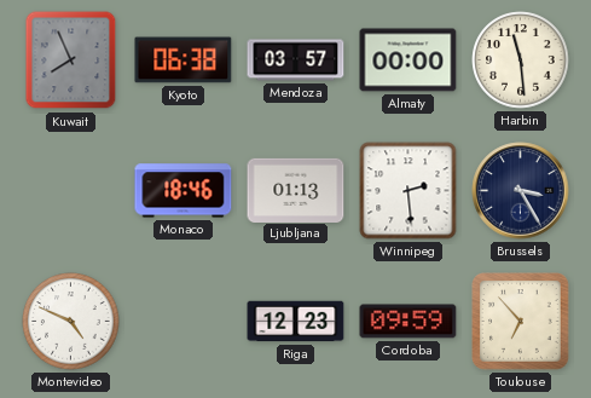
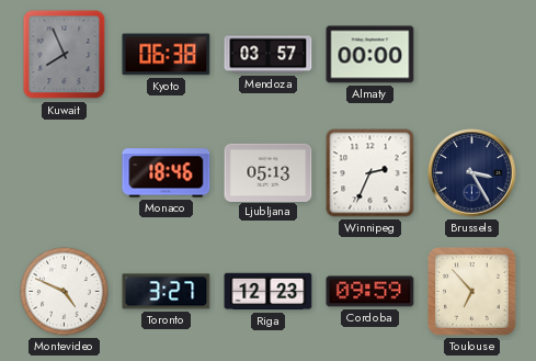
Harbin: 11:29 -> none (521, 60)
Ljubljana: 01:13 -> 05:13 (269, 172)
Winnipeg: 2:29 -> 2:34 (370, 173)
Toronto: none -> 3:27 (167, 292)
